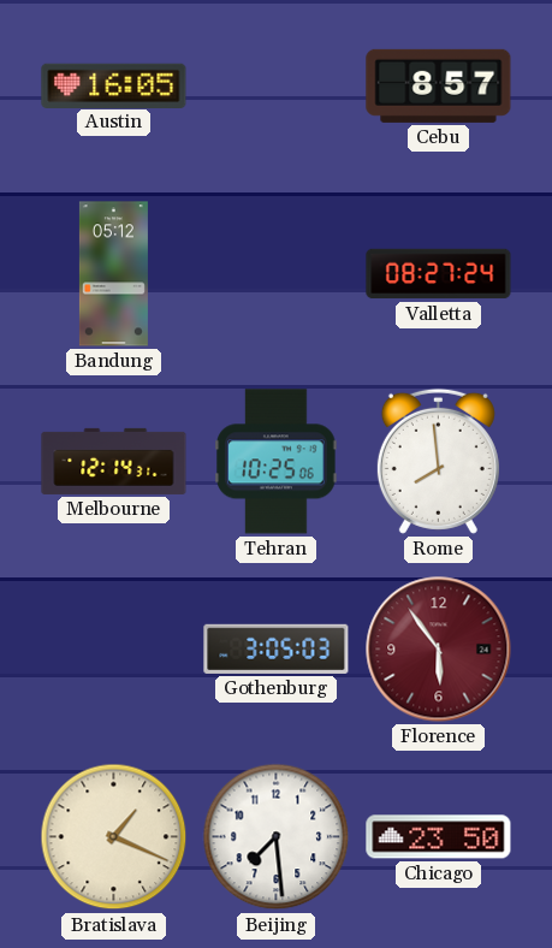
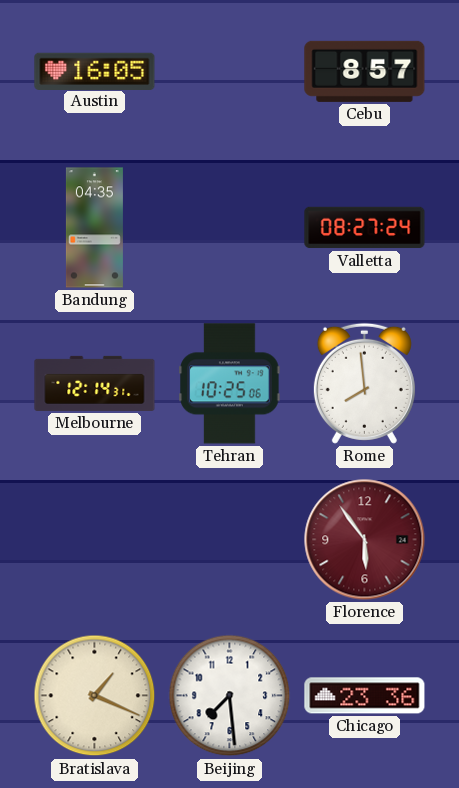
Bandung: 05:12 -> 04:35 (94, 228)
Gothenburg: 3:05 -> none (277, 648)
Chicago: 23:50 -> 23:36 (365, 696)
